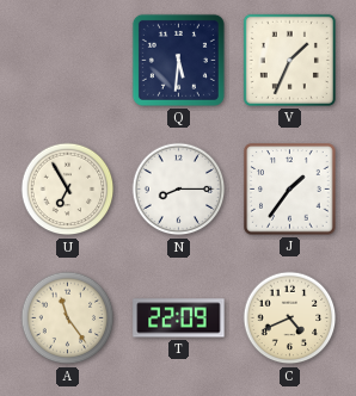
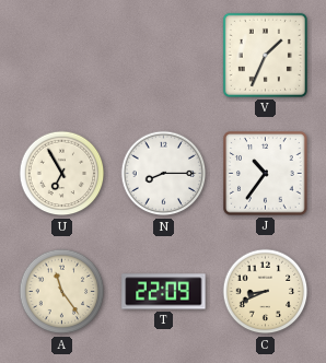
Q: 5:31 -> none (178, 60)
J: 1:36 -> 10:36 (266, 174)
C: 4:41 -> 8:41 (266, 292)
